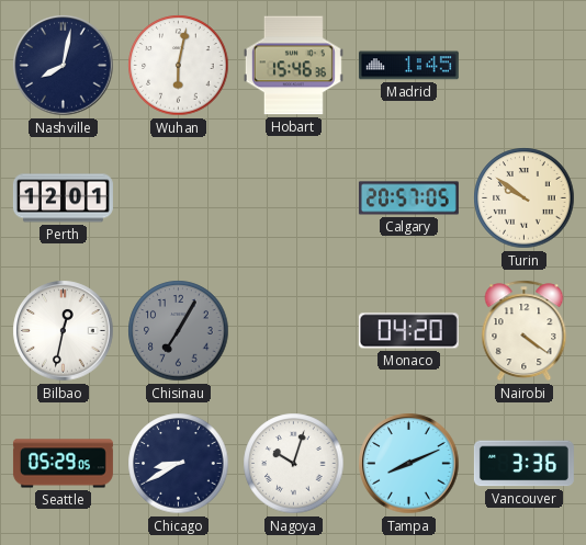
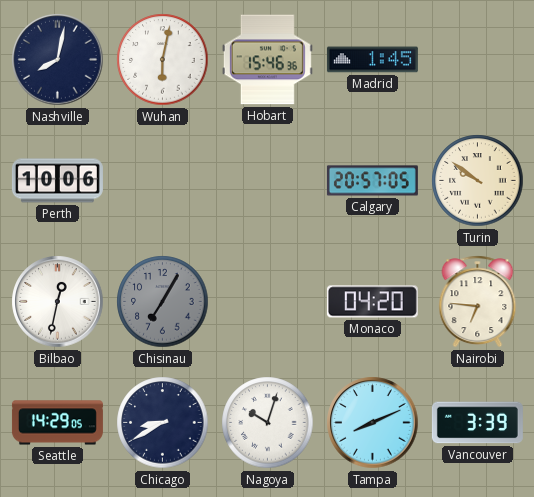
Perth: 12:01 -> 10:06 (57, 181)
Nairobi: 4:21 -> 6:46 (478, 302)
Seattle: 05:29 -> 14:29 (57, 423)
Vancouver: 3:36 -> 3:39 (477, 423)
